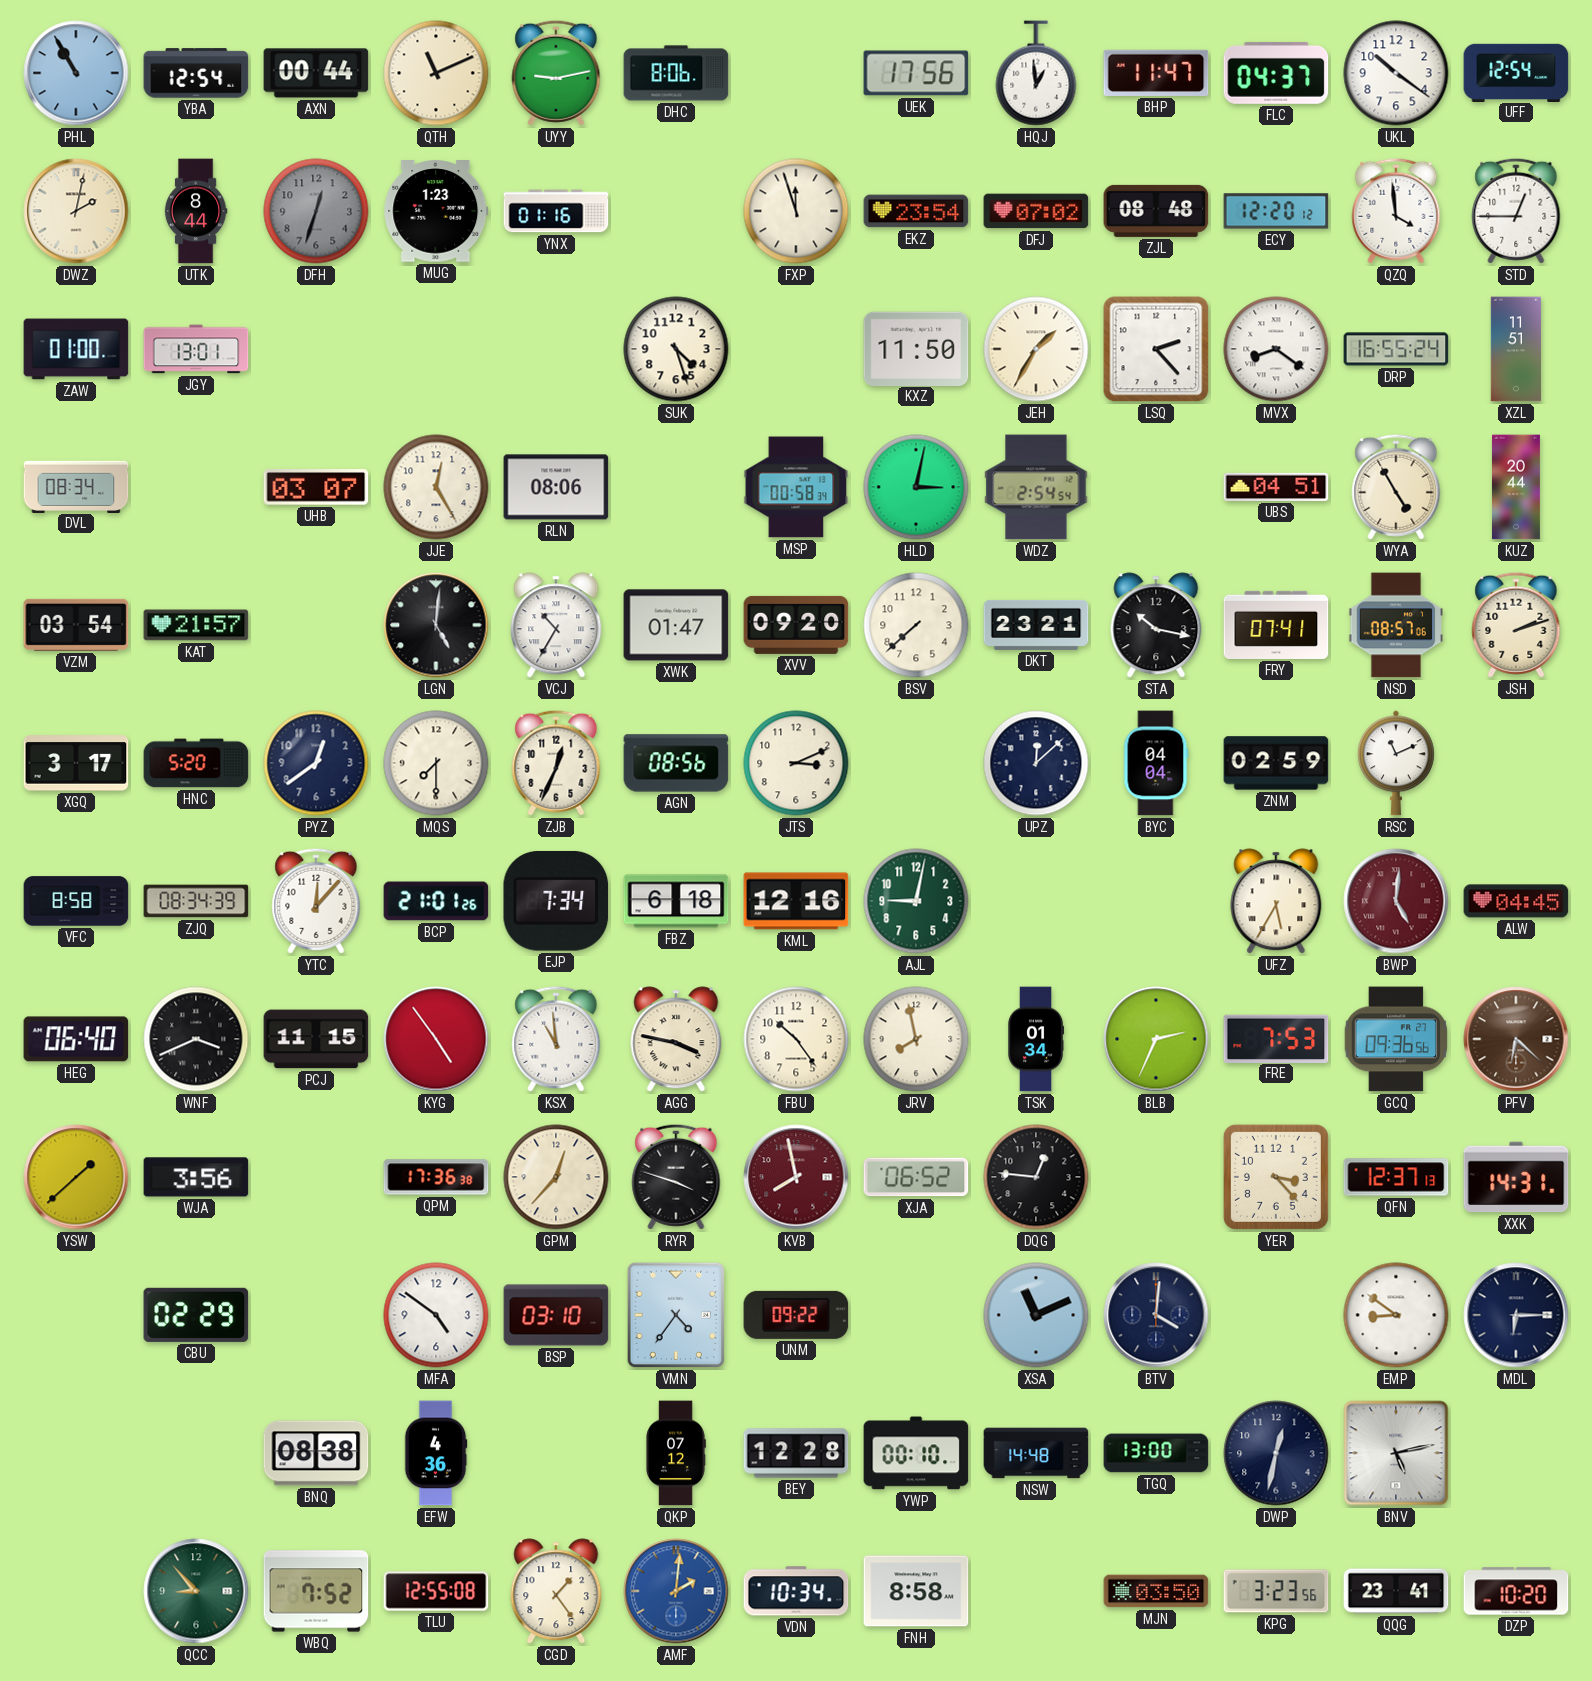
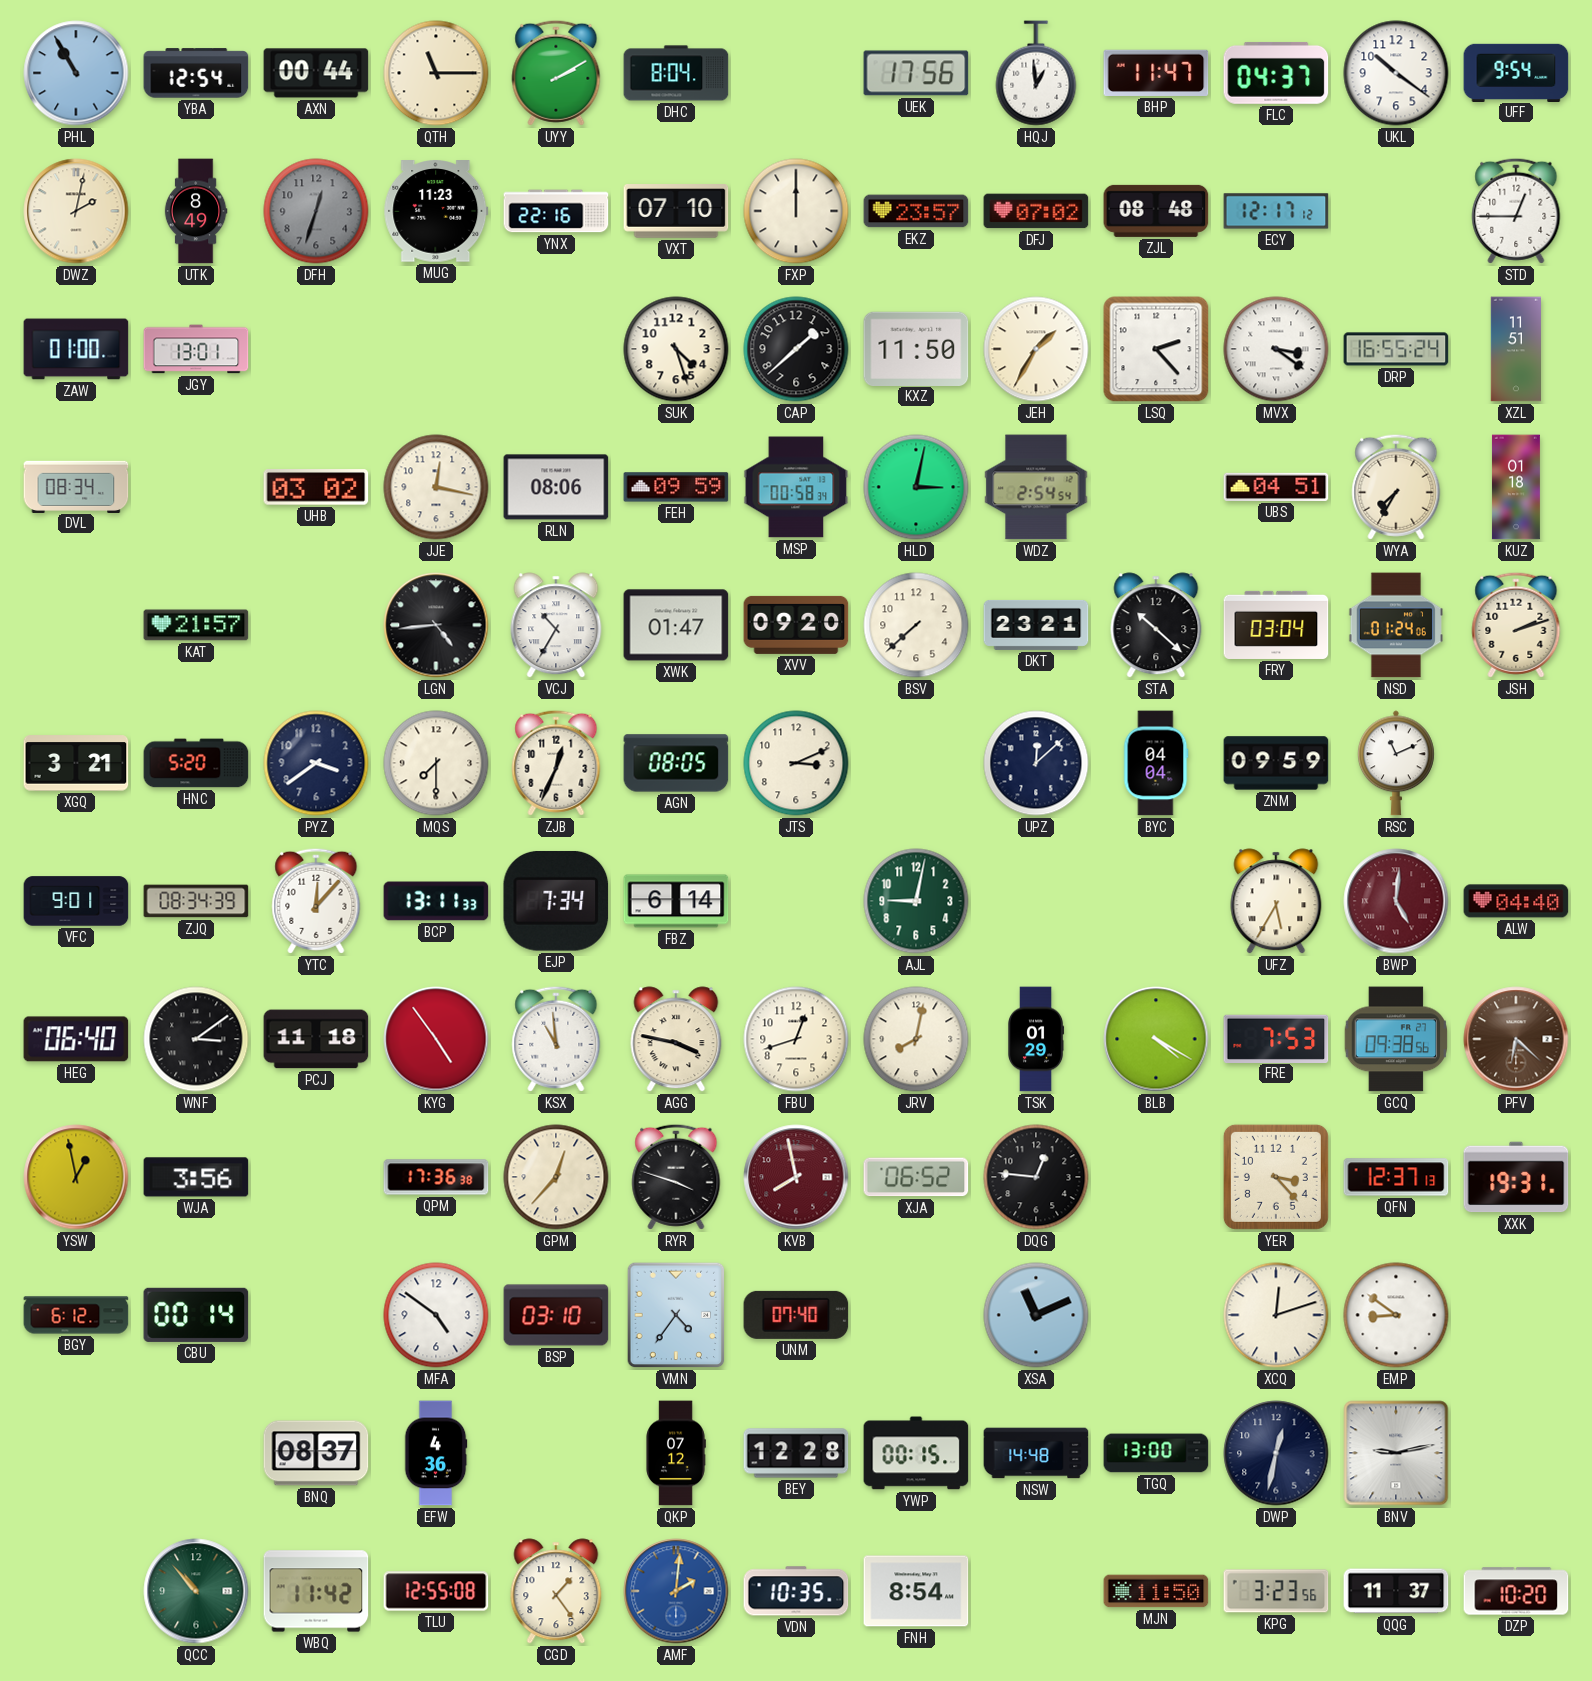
QTH: 11:11 -> 11:15 (436, 73)
UYY: 9:13 -> 2:10 (556, 73)
DHC: 8:06 -> 8:04 (676, 73)
UFF: 12:54 -> 9:54 (1516, 72)
UTK: 8:44 -> 8:49 (196, 211)
MUG: 1:23 -> 11:23 (436, 211)
YNX: 01:16 -> 22:16 (556, 211)
VXT: none -> 07:10 (676, 212)
FXP: 11:57 -> 12:00 (796, 211)
EKZ: 23:54 -> 23:57 (916, 211)
ECY: 12:20 -> 12:17 (1276, 211)
QZQ: 3:59 -> none (1396, 211)
CAP: none -> 1:38 (796, 349)
MVX: 8:21 -> 3:21 (1276, 349)
UHB: 03:07 -> 03:02 (316, 487)
JJE: 12:25 -> 12:17 (436, 487)
FEH: none -> 09:59 (676, 487)
WYA: 4:55 -> 7:35 (1396, 487)
KUZ: 20:44 -> 01:18 (1516, 487)
VZM: 03:54 -> none (76, 625)
LGN: 5:01 -> 4:44 (436, 625)
STA: 10:17 -> 10:22 (1156, 625)
FRY: 07:41 -> 03:04 (1276, 625)
NSD: 08:57 -> 01:24 (1395, 625)
XGQ: 3:17 -> 3:21 (76, 763)
PYZ: 12:39 -> 3:39 (316, 763)
AGN: 08:56 -> 08:05 (676, 763)
ZNM: 02:59 -> 09:59 (1276, 763)
VFC: 8:58 -> 9:01 (76, 901)
BCP: 21:01 -> 13:11 (436, 901)
FBZ: 6:18 -> 6:14 (676, 901)
KML: 12:16 -> none (796, 901)
ALW: 04:45 -> 04:40 (1516, 901)
WNF: 3:41 -> 3:09 (196, 1039)
PCJ: 11:15 -> 11:18 (316, 1039)
FBU: 10:24 -> 12:42 (796, 1039)
JRV: 7:58 -> 8:02 (916, 1039)
TSK: 01:34 -> 01:29 (1037, 1039)
BLB: 2:34 -> 4:20 (1156, 1039)
GCQ: 09:36 -> 09:38 (1396, 1039)
YSW: 1:38 -> 12:58 (76, 1177)
XXK: 14:31 -> 19:31 (1516, 1177)
BGY: none -> 6:12 (76, 1315)
CBU: 02:29 -> 00:14 (196, 1315)
UNM: 09:22 -> 07:40 (796, 1315)
BTV: 4:01 -> none (1156, 1315)
XCQ: none -> 12:12 (1276, 1315)
MDL: 6:15 -> none (1516, 1315)
BNQ: 08:38 -> 08:37 (316, 1453)
YWP: 00:10 -> 00:15 (916, 1453)
BNV: 5:13 -> 9:13 (1396, 1453)
QCC: 8:53 -> 10:53 (196, 1591)
WBQ: 7:52 -> 11:42 (316, 1591)
VDN: 10:34 -> 10:35 (796, 1591)
FNH: 8:58 -> 8:54 (916, 1591)
MJN: 03:50 -> 11:50 (1156, 1591)
QQG: 23:41 -> 11:37 (1396, 1591)
